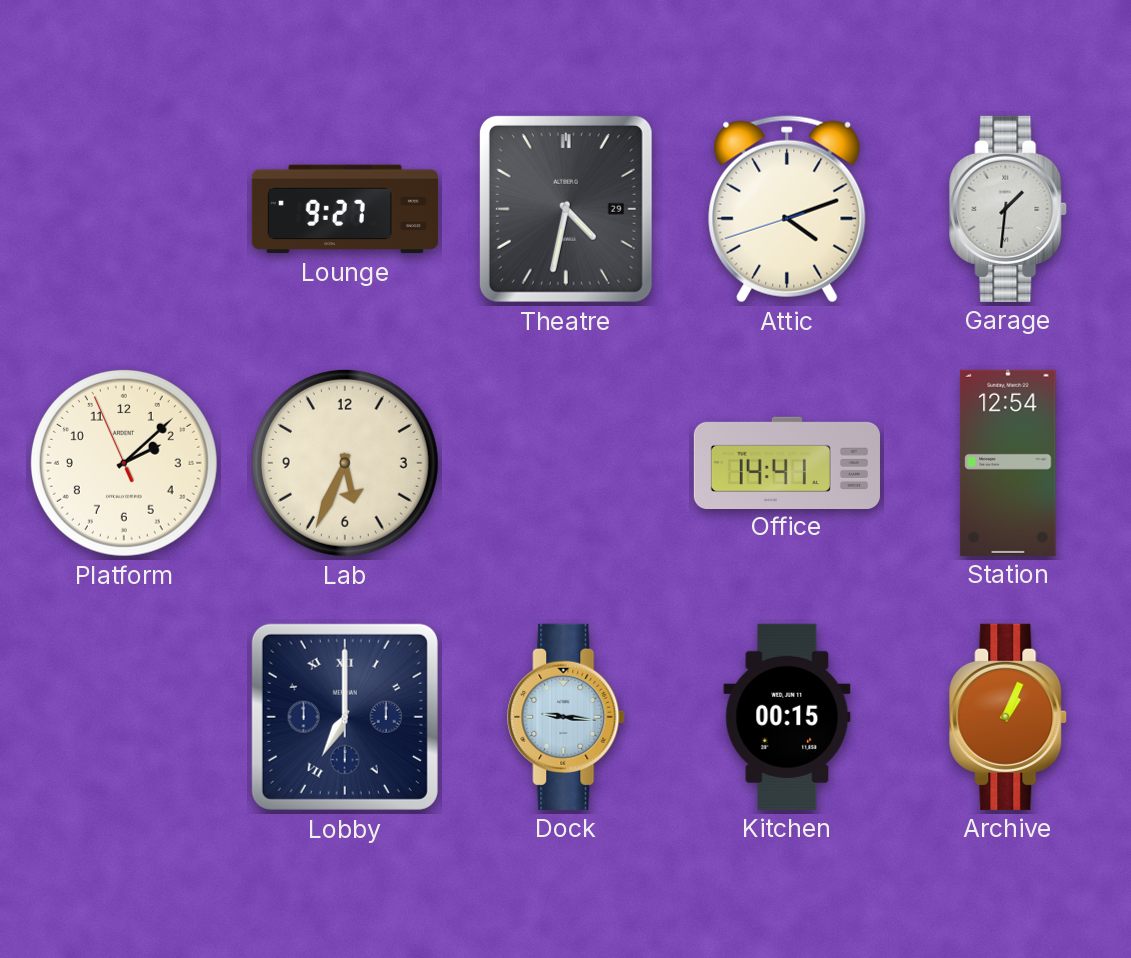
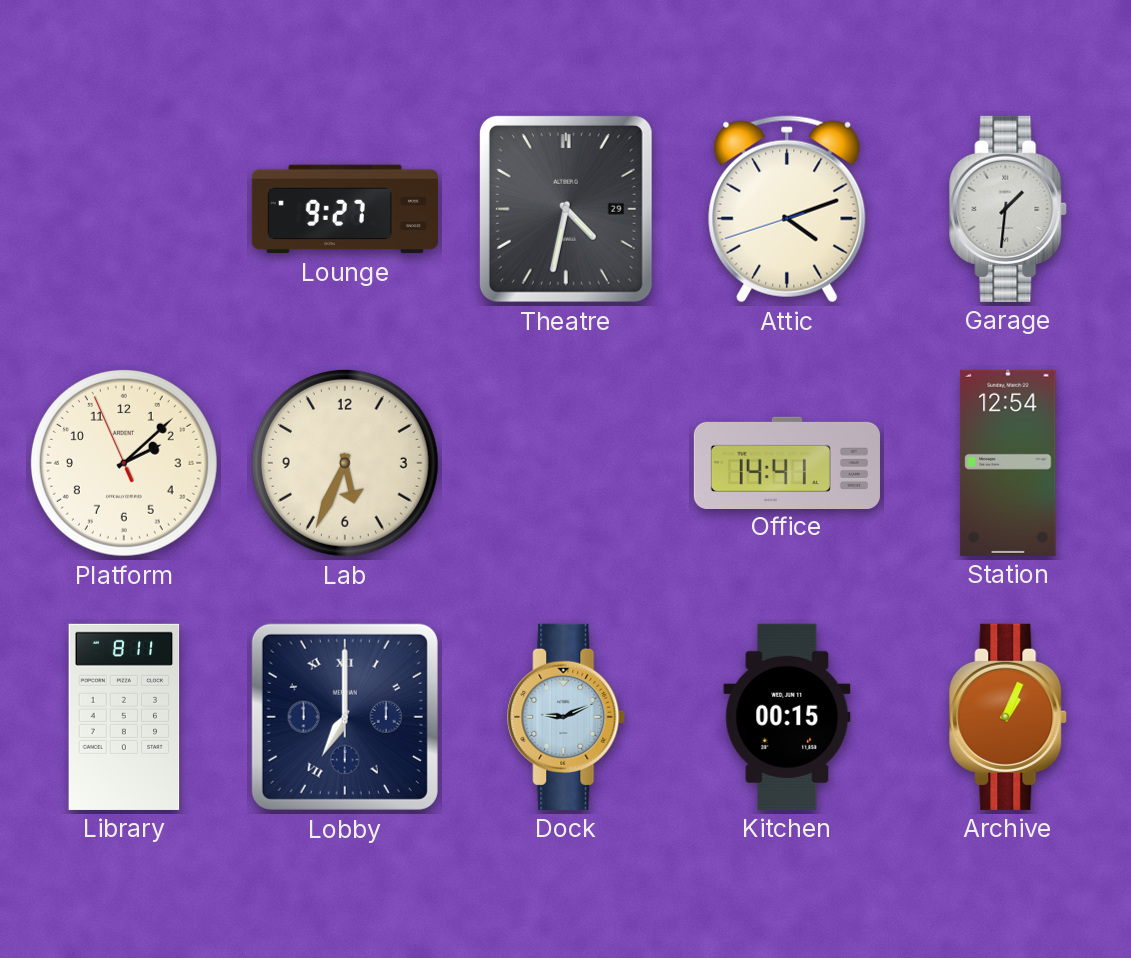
Library: none -> 8:11 (124, 717)
Dock: 9:16 -> 9:11 (567, 717)
